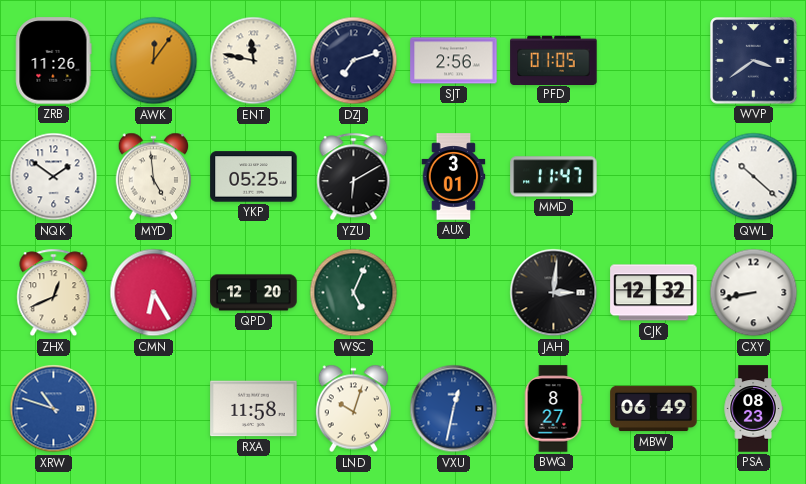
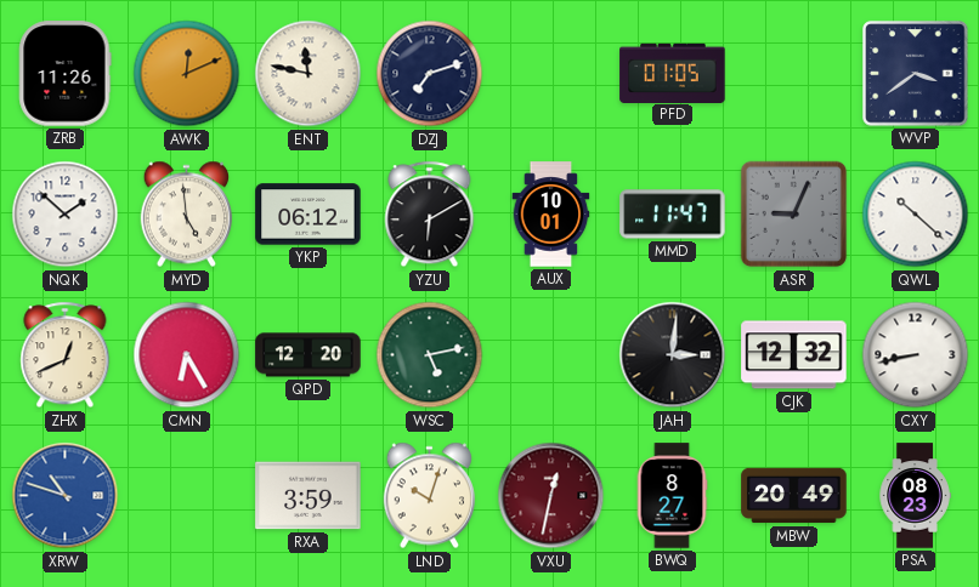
AWK: 12:06 -> 12:11 (187, 74)
SJT: 2:56 -> none (454, 61)
NQK: 1:51 -> 1:52 (66, 215)
YKP: 05:25 -> 06:12 (309, 215)
AUX: 3:01 -> 10:01 (551, 215)
ASR: none -> 9:04 (794, 215)
WSC: 5:04 -> 5:13 (430, 355)
RXA: 11:58 -> 3:59 (309, 496)
VXU dial: blue -> burgundy (551, 496)
MBW: 06:49 -> 20:49 (794, 496)
